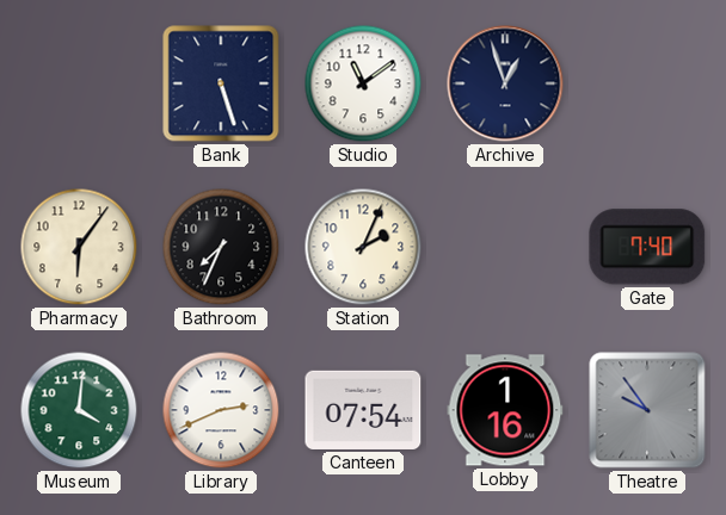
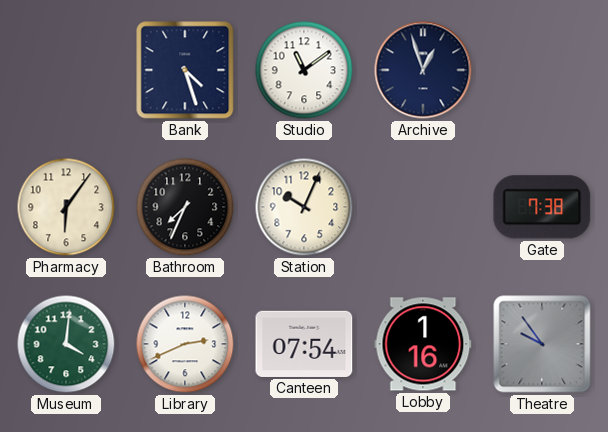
Bank: 5:27 -> 4:27 (185, 70)
Station: 2:04 -> 10:04 (304, 207)
Gate: 7:40 -> 7:38 (542, 207)
